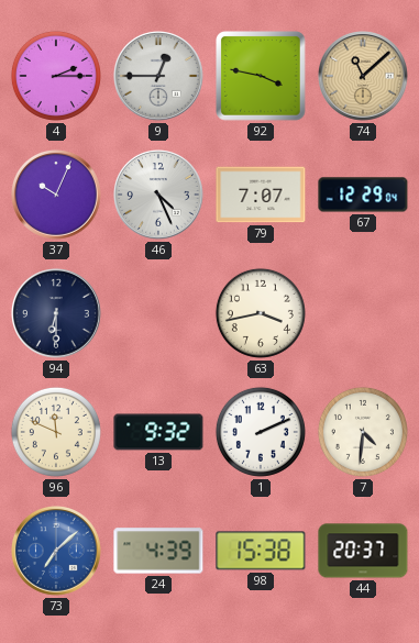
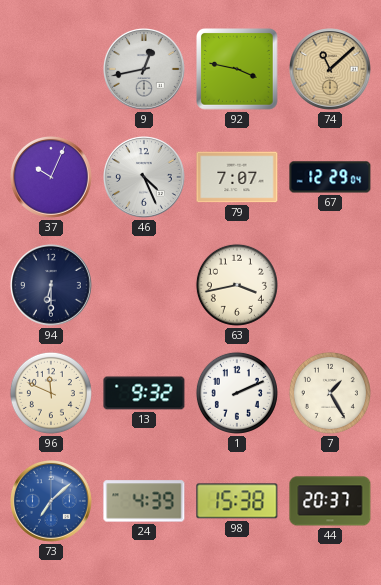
4: 2:15 -> none (56, 76)
9: 12:45 -> 12:43 (145, 70)
7: 4:31 -> 1:25 (330, 393)
